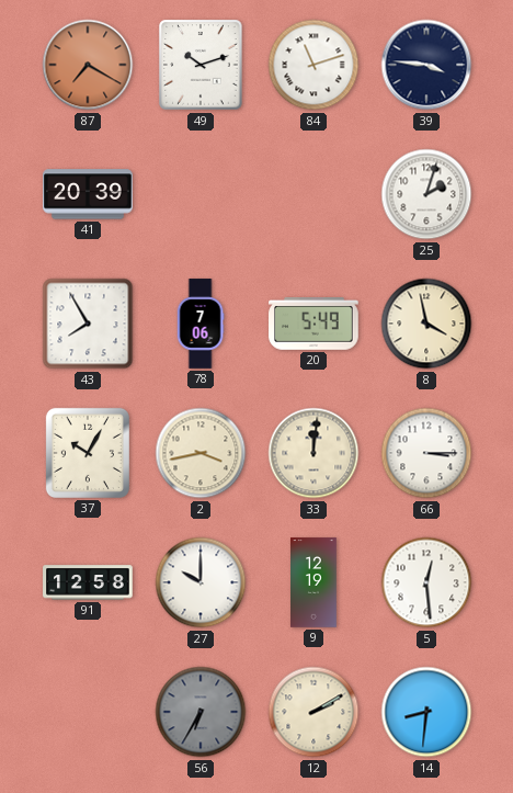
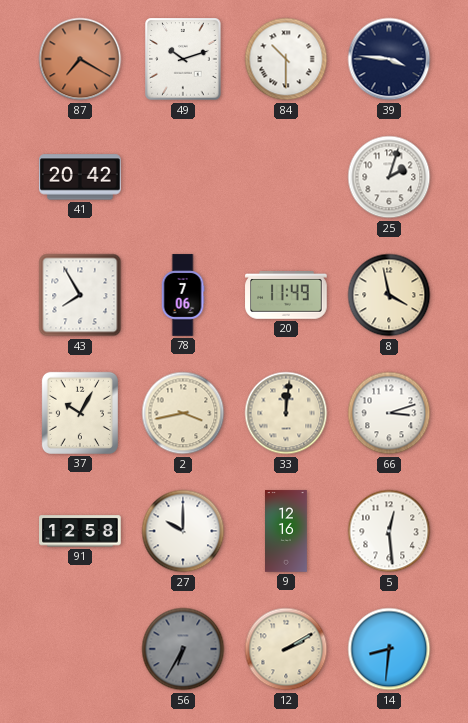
84: 11:12 -> 10:30 (286, 59)
41: 20:39 -> 20:42 (80, 177)
20: 5:49 -> 11:49 (286, 296)
66: 3:15 -> 3:12 (389, 413)
9: 12:19 -> 12:16 (287, 531)
